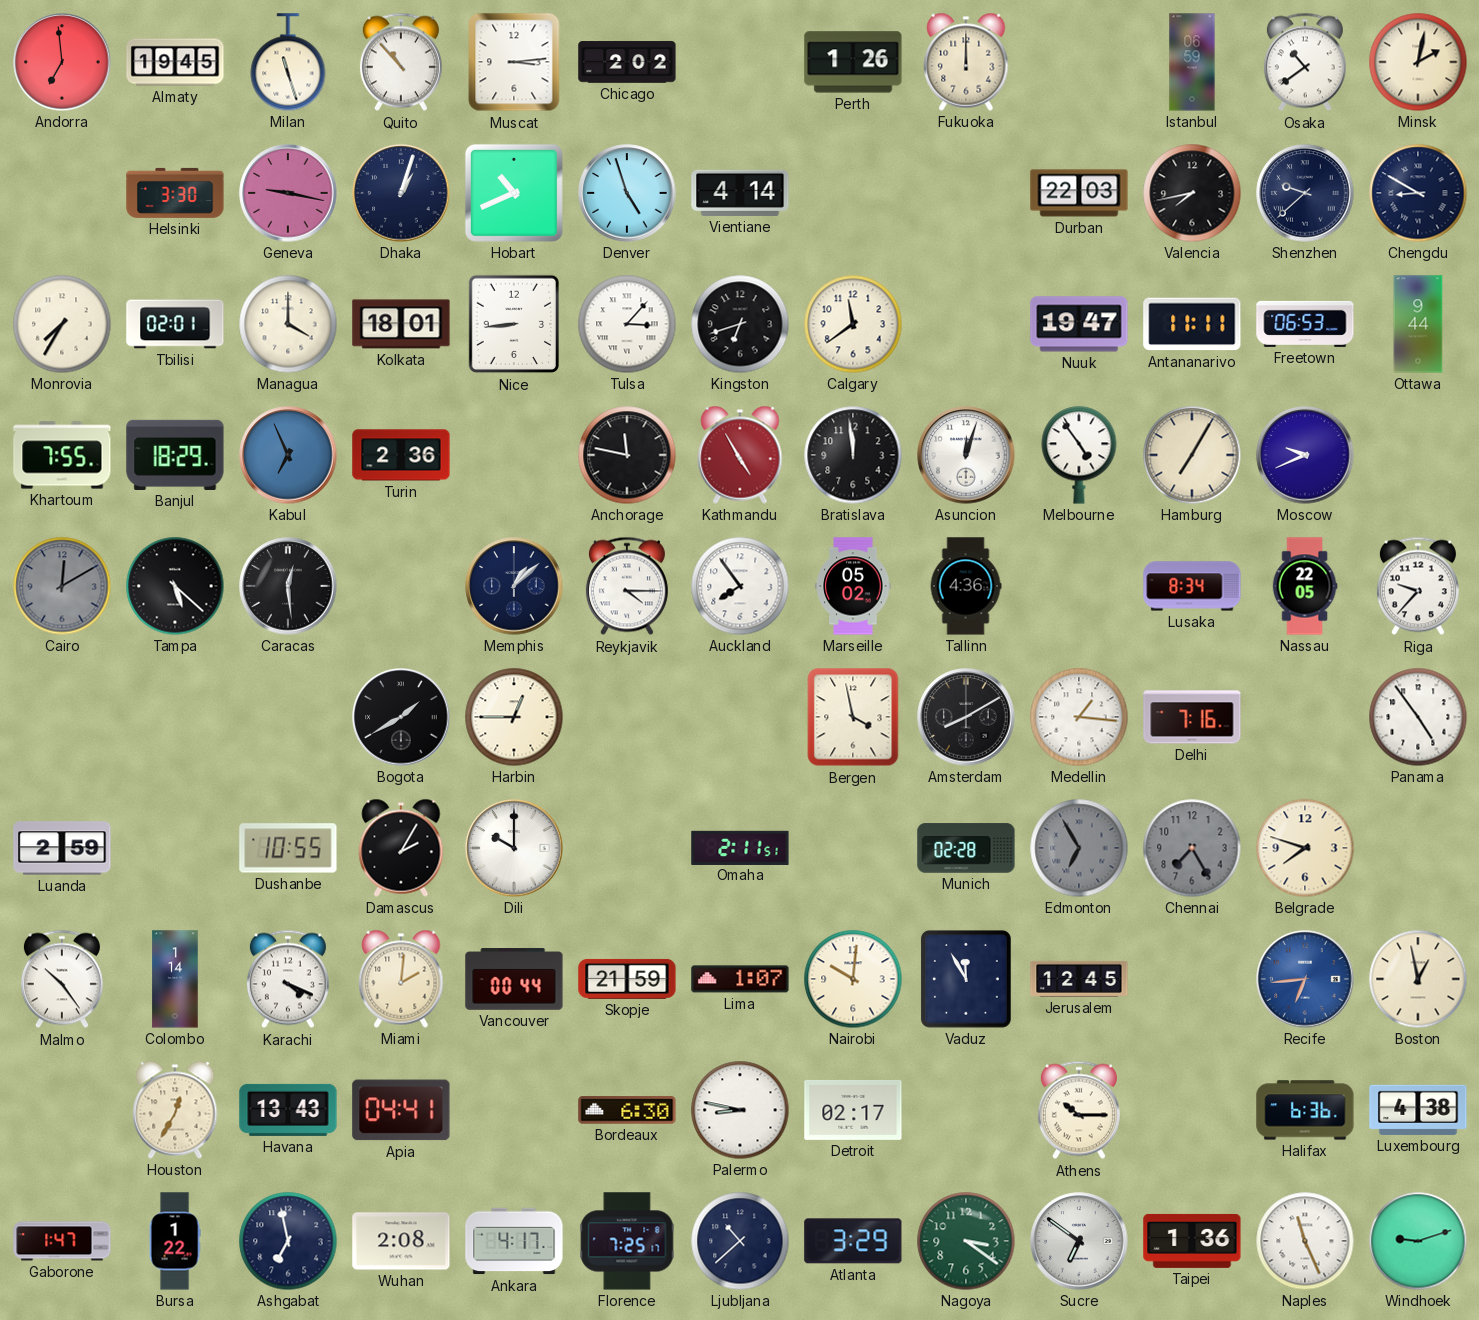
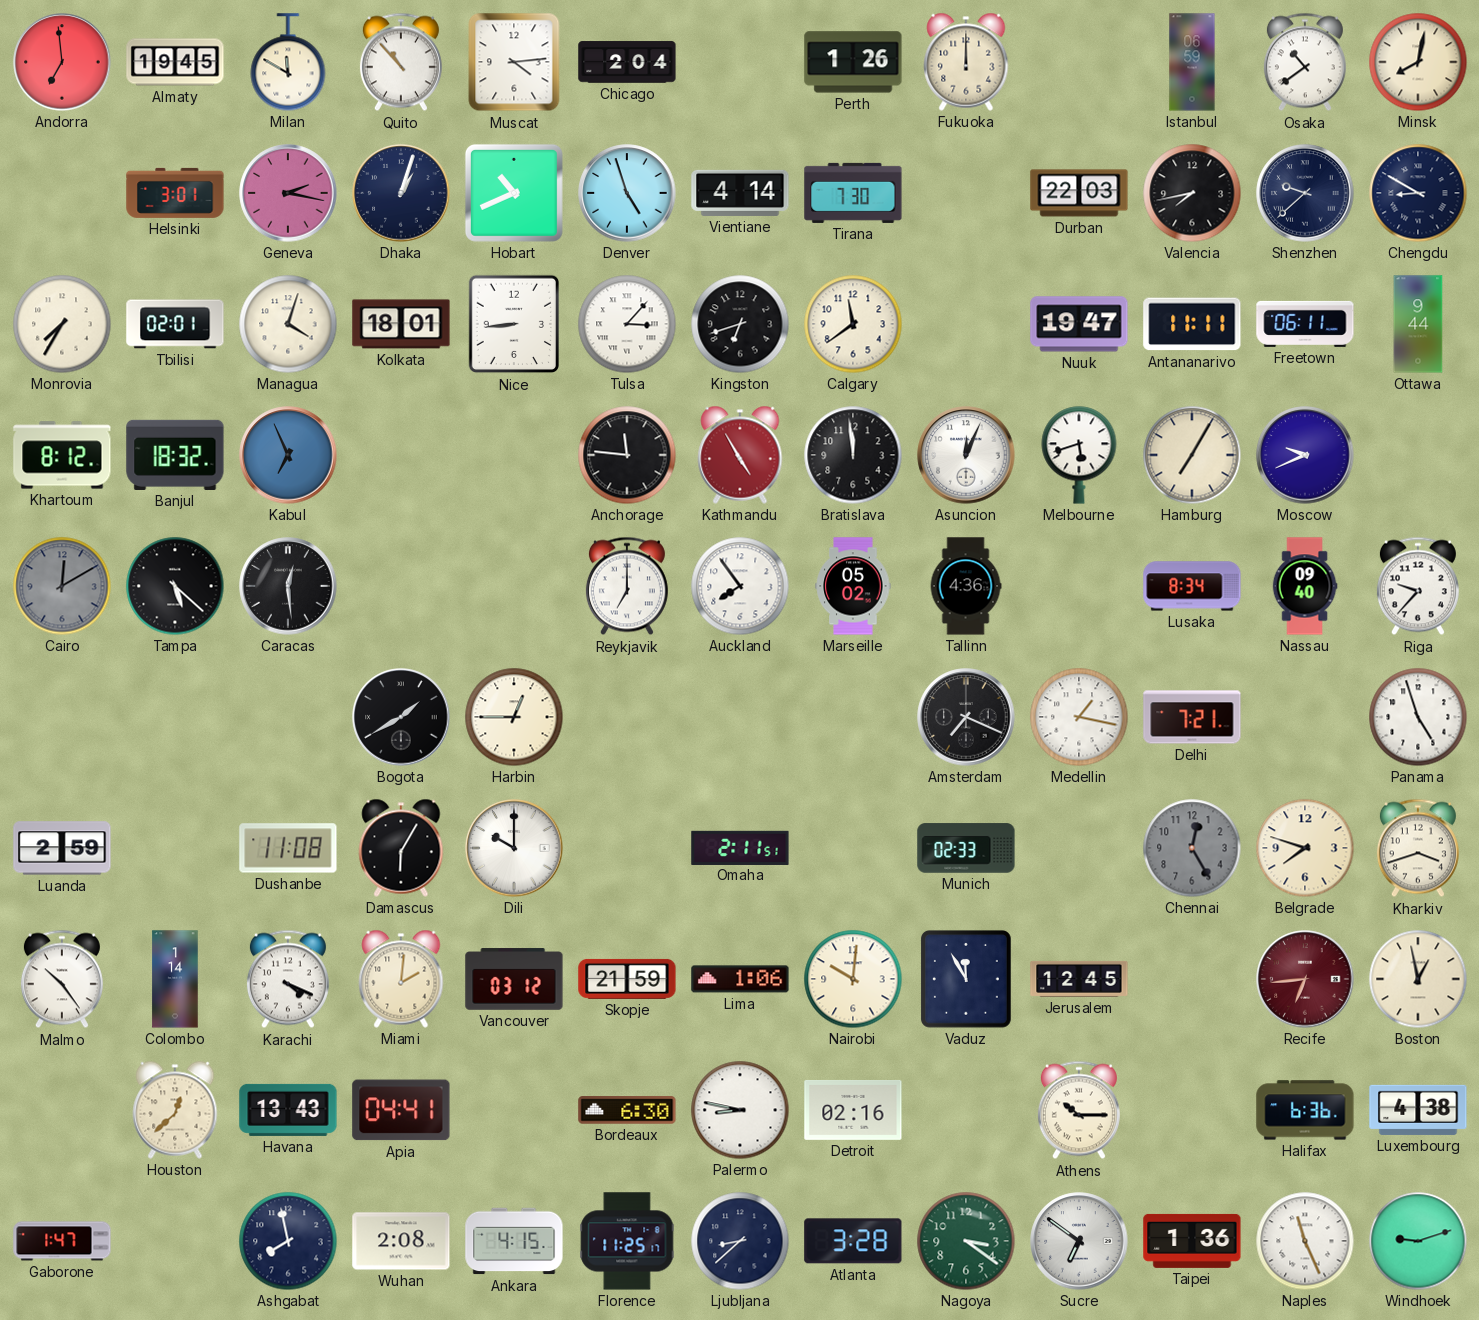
Milan: 11:27 -> 11:50 (288, 62)
Muscat: 3:14 -> 4:14 (514, 62)
Chicago: 2:02 -> 2:04 (627, 62)
Minsk: 2:02 -> 8:02 (1418, 62)
Helsinki: 3:30 -> 3:01 (175, 193)
Geneva: 9:17 -> 2:17 (288, 193)
Tirana: none -> 7:30 (853, 193)
Managua: 4:00 -> 4:03 (288, 324)
Freetown: 06:53 -> 06:11 (1305, 324)
Khartoum: 7:55 -> 8:12 (62, 455)
Banjul: 18:29 -> 18:32 (175, 455)
Turin: 2:36 -> none (401, 455)
Anchorage: 11:47 -> 11:46 (627, 455)
Asuncion: 12:03 -> 12:04 (966, 455)
Melbourne: 4:54 -> 5:42 (1079, 455)
Memphis: 1:08 -> none (514, 586)
Reykjavik: 4:15 -> 7:00 (627, 586)
Nassau: 22:05 -> 09:40 (1305, 586)
Bergen: 3:58 -> none (853, 717)
Amsterdam: 8:10 -> 7:19 (966, 717)
Medellin: 1:16 -> 1:17 (1079, 717)
Delhi: 7:16 -> 7:21 (1192, 717)
Panama: 4:54 -> 4:57 (1418, 717)
Dushanbe: 10:55 -> 11:08 (288, 848)
Damascus: 2:05 -> 6:05 (401, 848)
Munich: 02:28 -> 02:33 (966, 848)
Edmonton: 6:55 -> none (1079, 848)
Chennai: 7:25 -> 12:25 (1192, 848)
Kharkiv: none -> 3:42 (1418, 848)
Vancouver: 00:44 -> 03:12 (514, 979)
Lima: 1:07 -> 1:06 (740, 979)
Recife dial: blue -> burgundy (1305, 979)
Houston: 12:35 -> 12:38 (175, 1110)
Detroit: 02:17 -> 02:16 (853, 1110)
Bursa: 1:22 -> none (175, 1241)
Ashgabat: 6:58 -> 7:58 (288, 1241)
Ankara: 4:17 -> 4:15 (514, 1241)
Florence: 7:25 -> 11:25 (627, 1241)
Ljubljana: 10:38 -> 8:38 (740, 1241)
Atlanta: 3:29 -> 3:28 (853, 1241)
